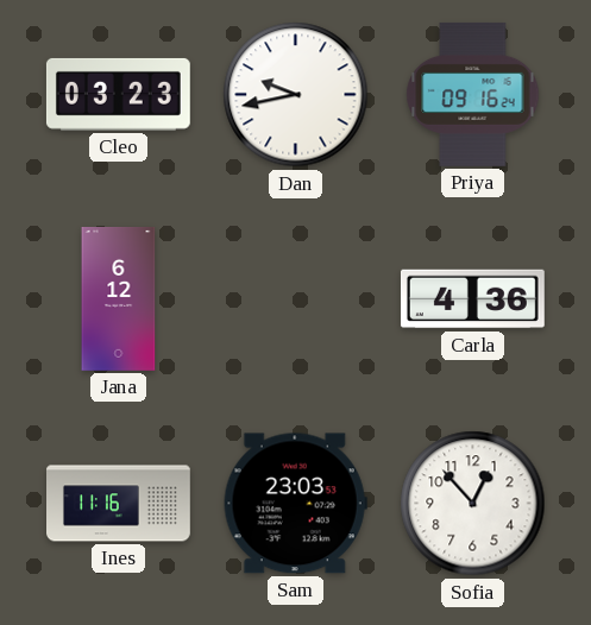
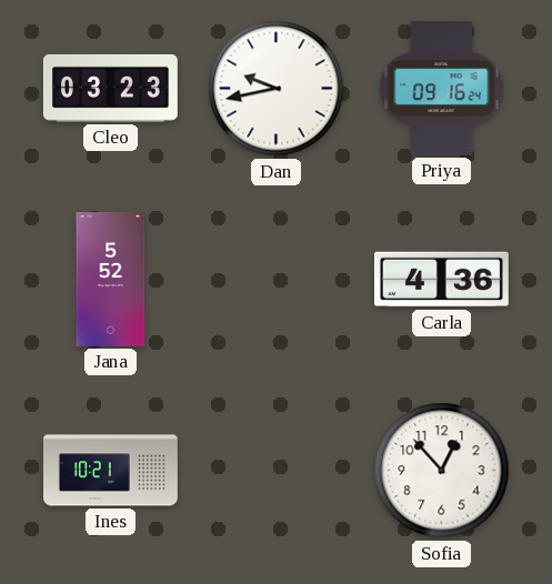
Jana: 6:12 -> 5:52 (111, 279)
Ines: 11:16 -> 10:21 (111, 471)
Sam: 23:03 -> none (295, 504)
